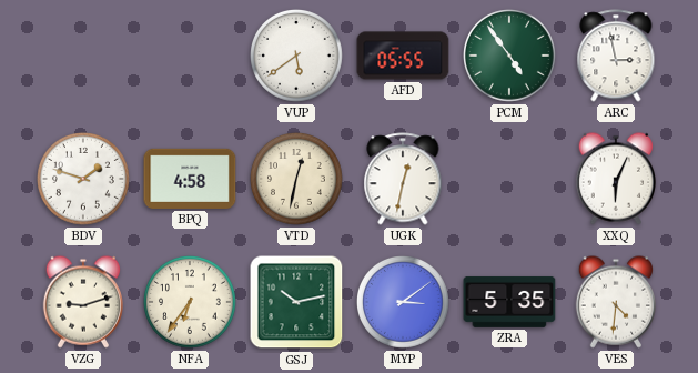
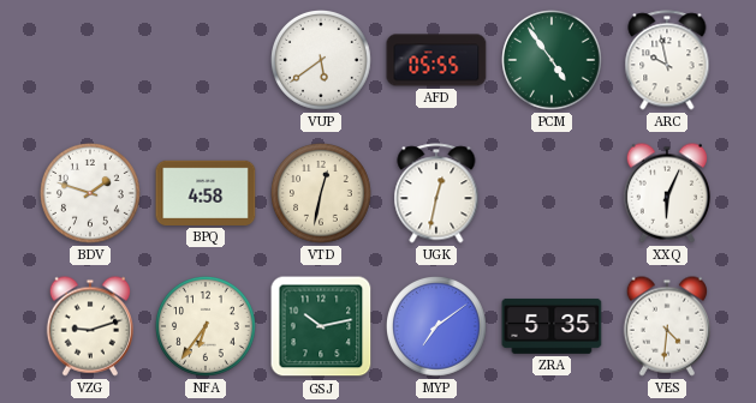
ARC: 2:58 -> 9:58 (667, 60)
MYP: 3:09 -> 7:09 (437, 327)
